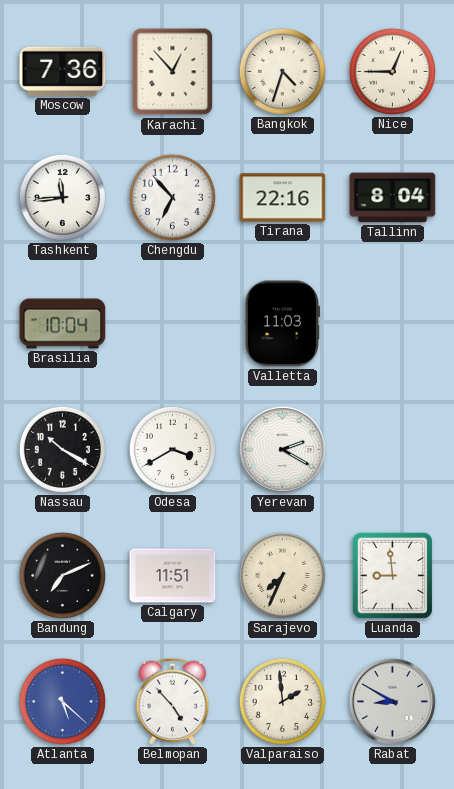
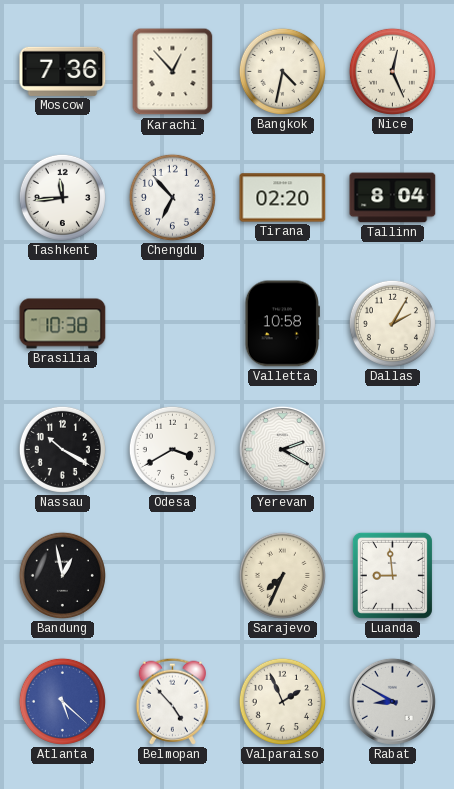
Bangkok: 4:33 -> 4:32 (282, 71)
Nice: 12:45 -> 12:26 (392, 71)
Tirana: 22:16 -> 02:20 (283, 198)
Brasilia: 10:04 -> 10:38 (63, 324)
Valletta: 11:03 -> 10:58 (282, 324)
Dallas: none -> 2:05 (392, 323)
Bandung: 7:11 -> 12:58 (62, 575)
Calgary: 11:51 -> none (173, 576)
Valparaiso: 1:59 -> 1:56 (282, 701)
